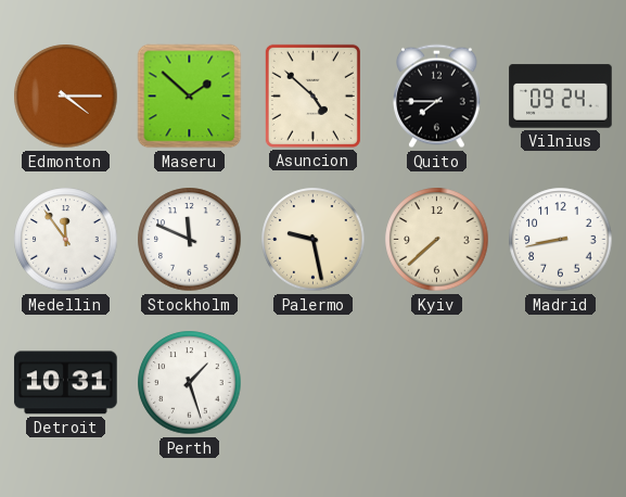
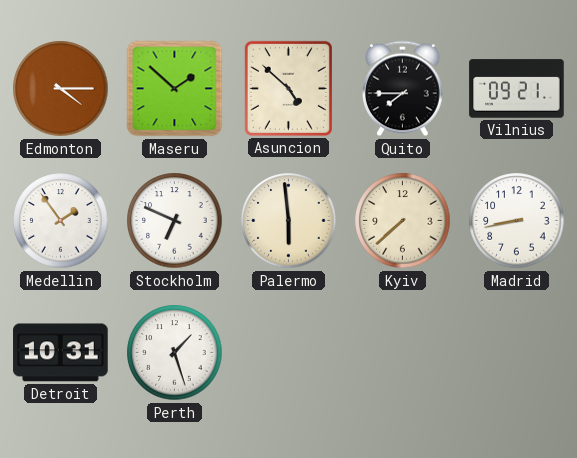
Vilnius: 09:24 -> 09:21 (517, 89)
Medellin: 11:54 -> 1:54 (61, 221)
Stockholm: 11:49 -> 6:49 (175, 221)
Palermo: 9:28 -> 5:59 (289, 221)
